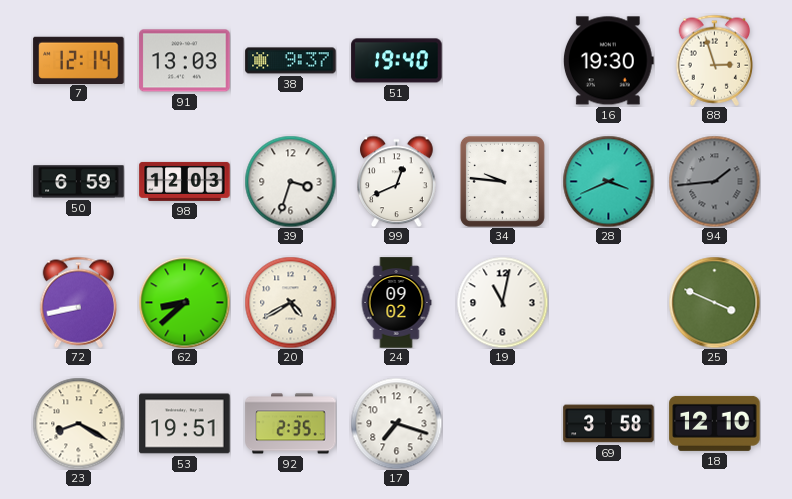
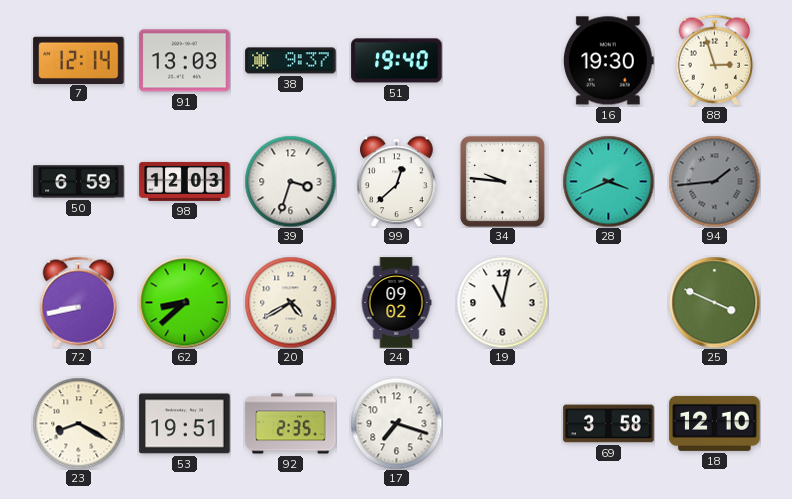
99: 12:41 -> 12:38 (397, 181)
